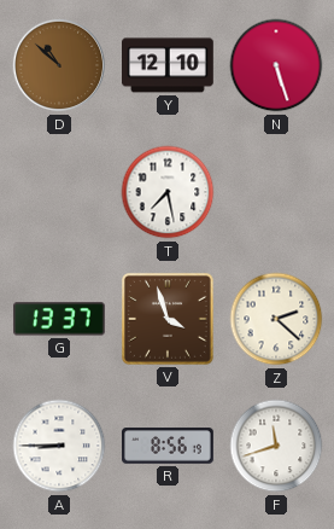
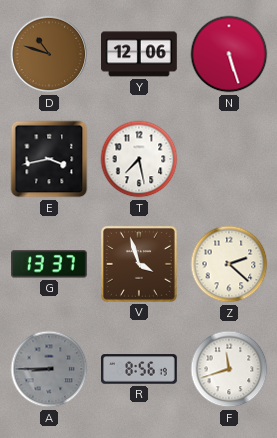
D: 10:52 -> 10:48 (49, 54)
Y: 12:10 -> 12:06 (140, 54)
E: none -> 3:43 (49, 159)
A dial: white -> grey (49, 369)
